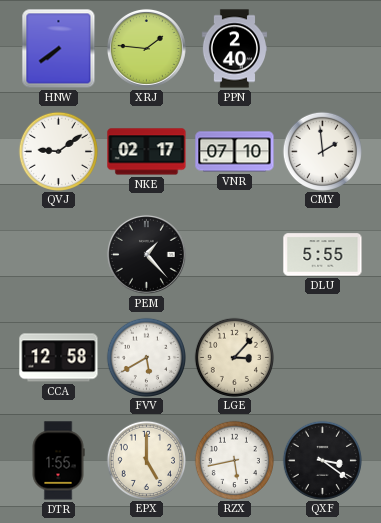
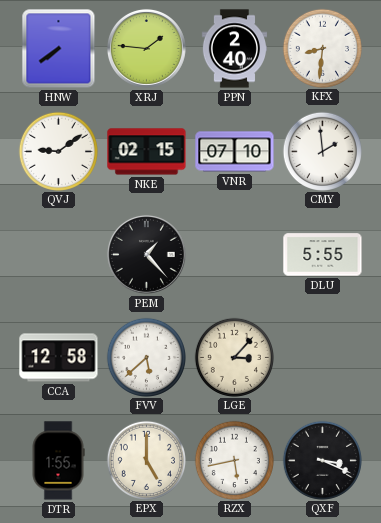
KFX: none -> 8:31 (322, 48)
NKE: 02:17 -> 02:15 (147, 152)
FVV: 5:40 -> 5:38 (146, 357)
QXF: 3:21 -> 3:19 (322, 460)
